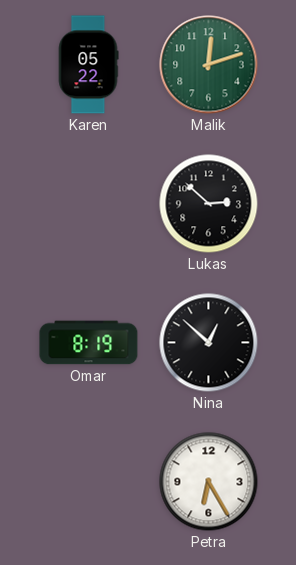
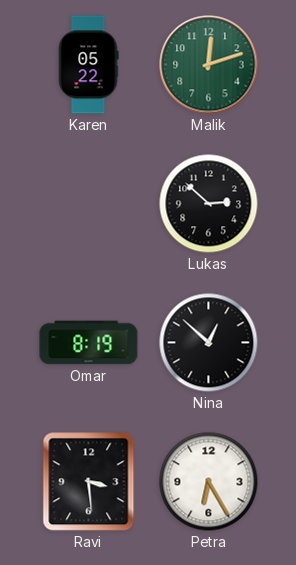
Ravi: none -> 3:29 (89, 482)
